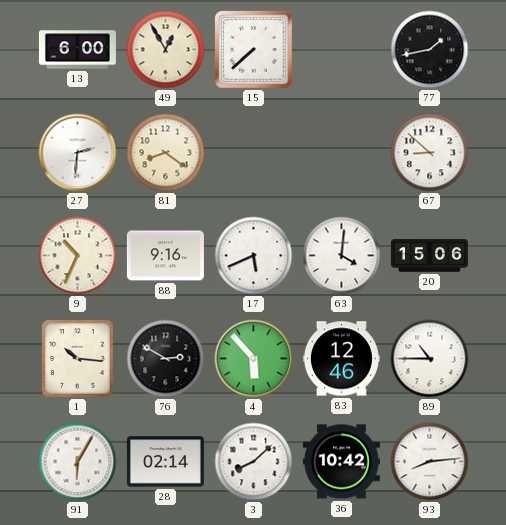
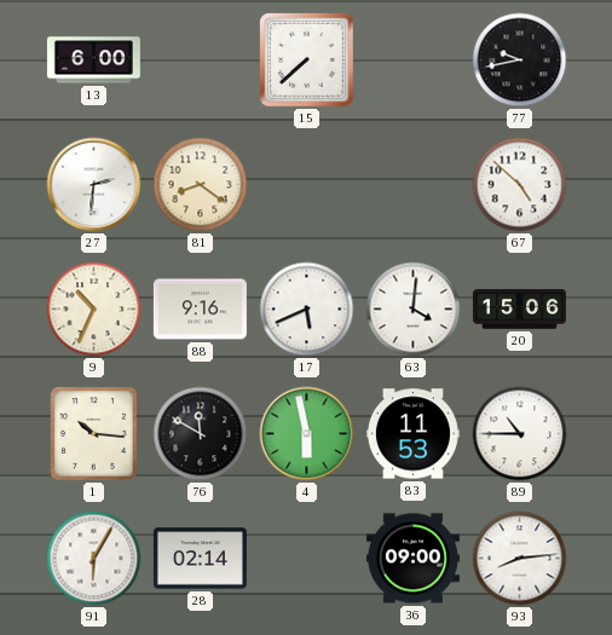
49: 12:55 -> none (166, 50)
77: 1:43 -> 9:43 (520, 60)
67: 8:52 -> 4:52 (520, 185)
76: 2:50 -> 11:50 (201, 434)
4: 5:53 -> 5:58 (307, 434)
83: 12:46 -> 11:53 (412, 434)
3: 8:08 -> none (254, 462)
36: 10:42 -> 09:00 (412, 559)
